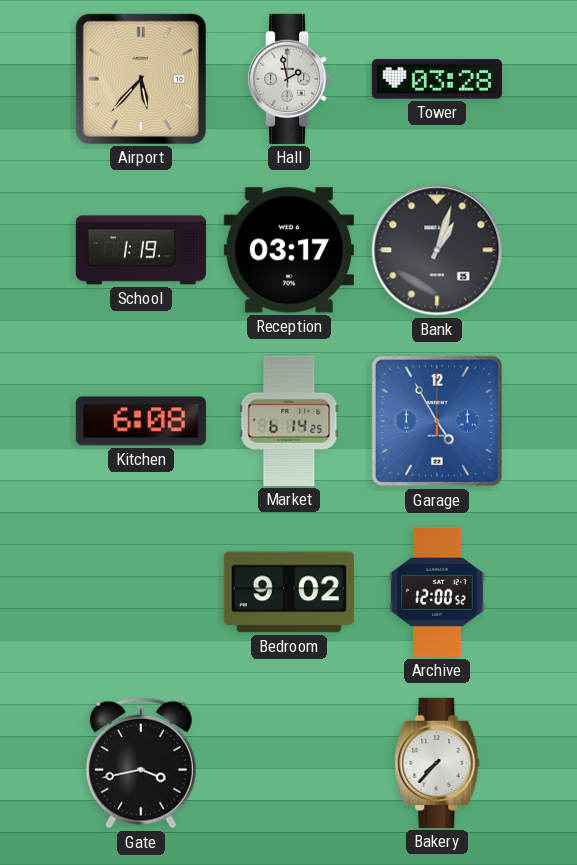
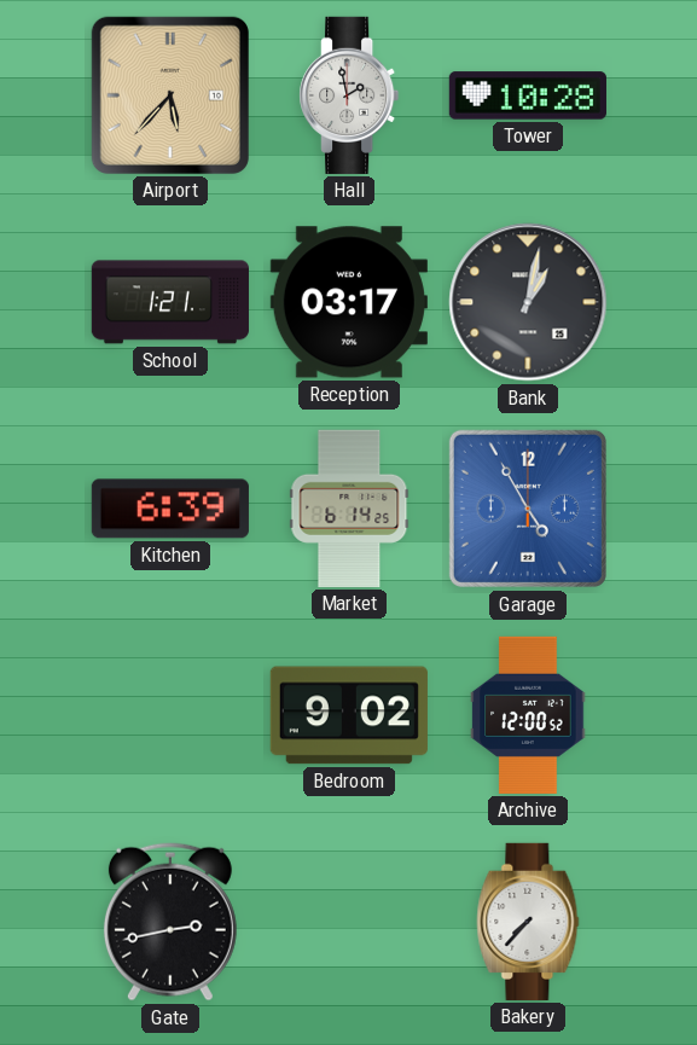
Tower: 03:28 -> 10:28 (528, 95)
School: 1:19 -> 1:21 (170, 302)
Bank: 1:03 -> 1:02 (528, 302)
Kitchen: 6:08 -> 6:39 (170, 509)
Gate: 3:43 -> 2:43 (170, 922)
